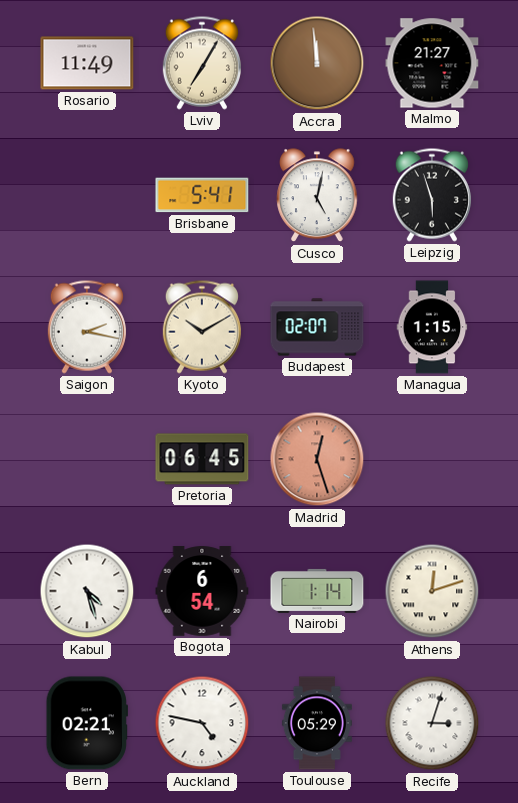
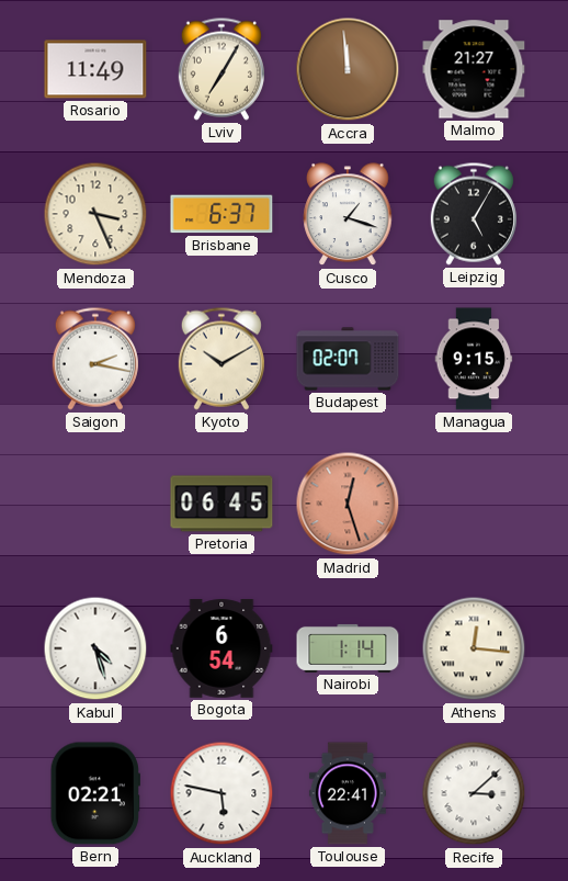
Mendoza: none -> 3:26 (95, 214)
Brisbane: 5:41 -> 6:37 (221, 214)
Cusco: 5:02 -> 1:18 (348, 215)
Leipzig: 5:57 -> 5:05 (474, 214)
Managua: 1:15 -> 9:15 (474, 359)
Athens: 12:12 -> 12:16 (474, 648)
Auckland: 4:47 -> 5:47 (221, 793)
Toulouse: 05:29 -> 22:41 (348, 793)
Recife: 3:03 -> 3:08 (474, 793)
